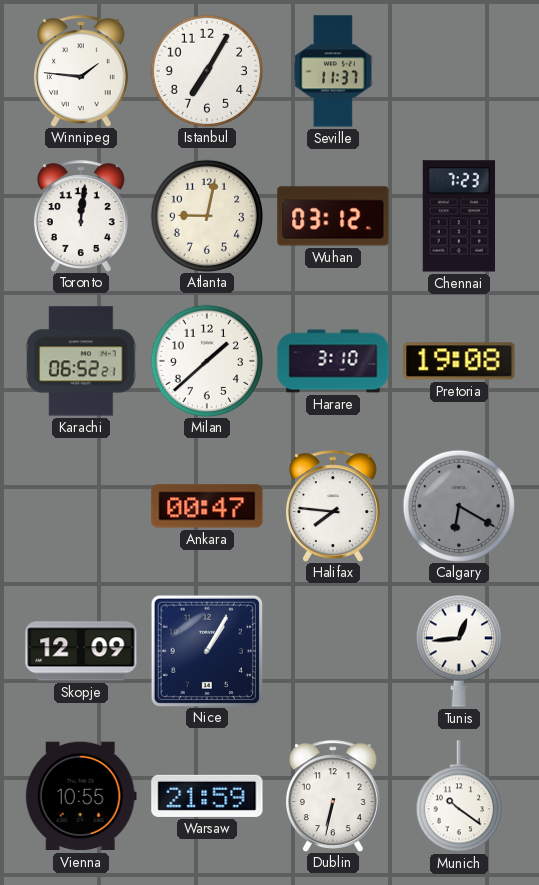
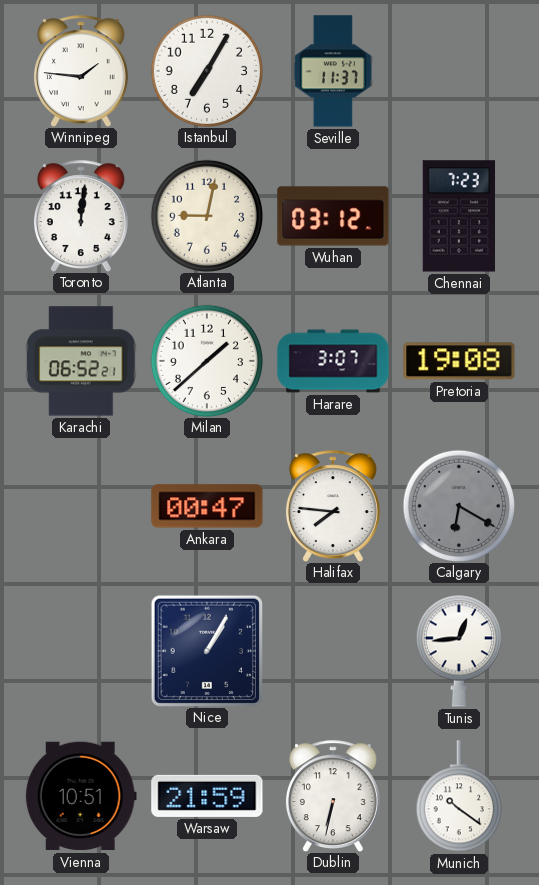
Harare: 3:10 -> 3:07 (333, 361)
Skopje: 12:09 -> none (81, 651)
Vienna: 10:55 -> 10:51 (81, 796)
